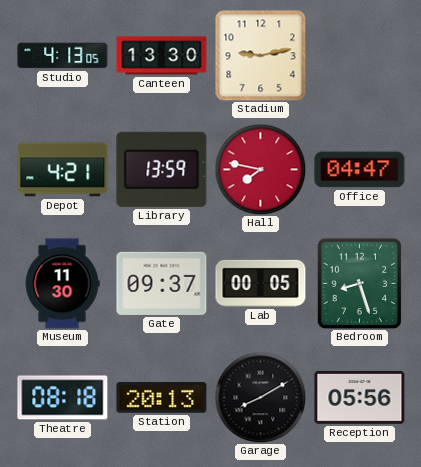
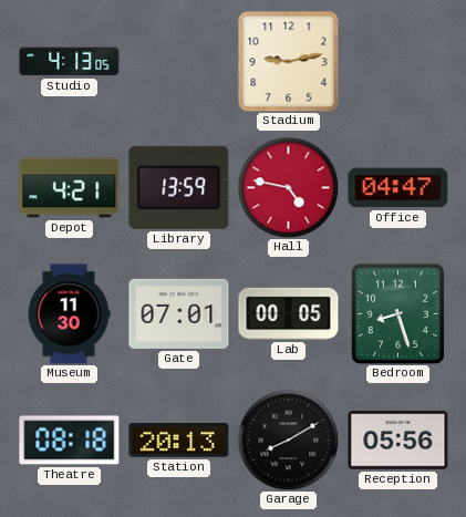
Canteen: 13:30 -> none (162, 56)
Hall: 7:47 -> 4:47 (288, 187)
Gate: 09:37 -> 07:01 (179, 313)
